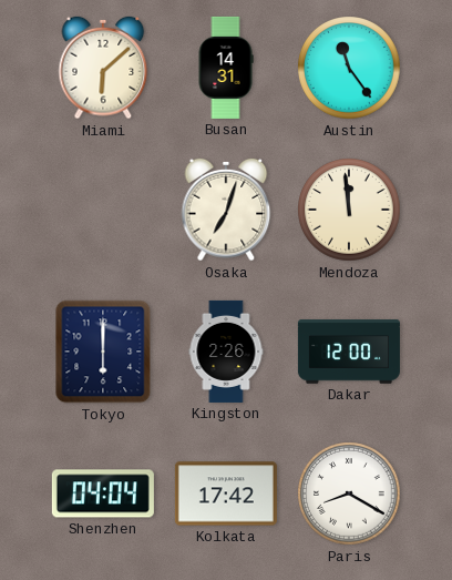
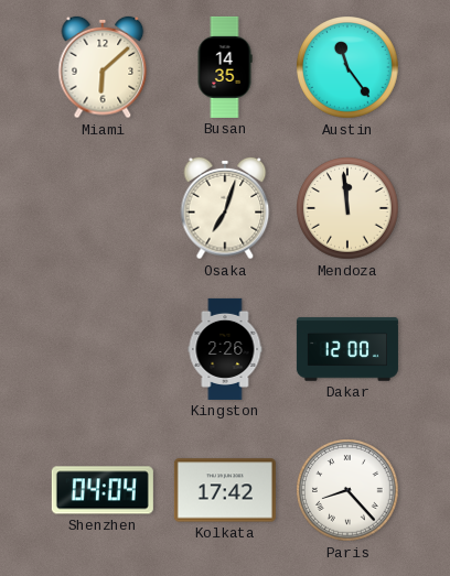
Busan: 14:31 -> 14:35 (225, 67)
Tokyo: 6:00 -> none (103, 352)
Paris: 8:20 -> 8:23 (347, 490)
